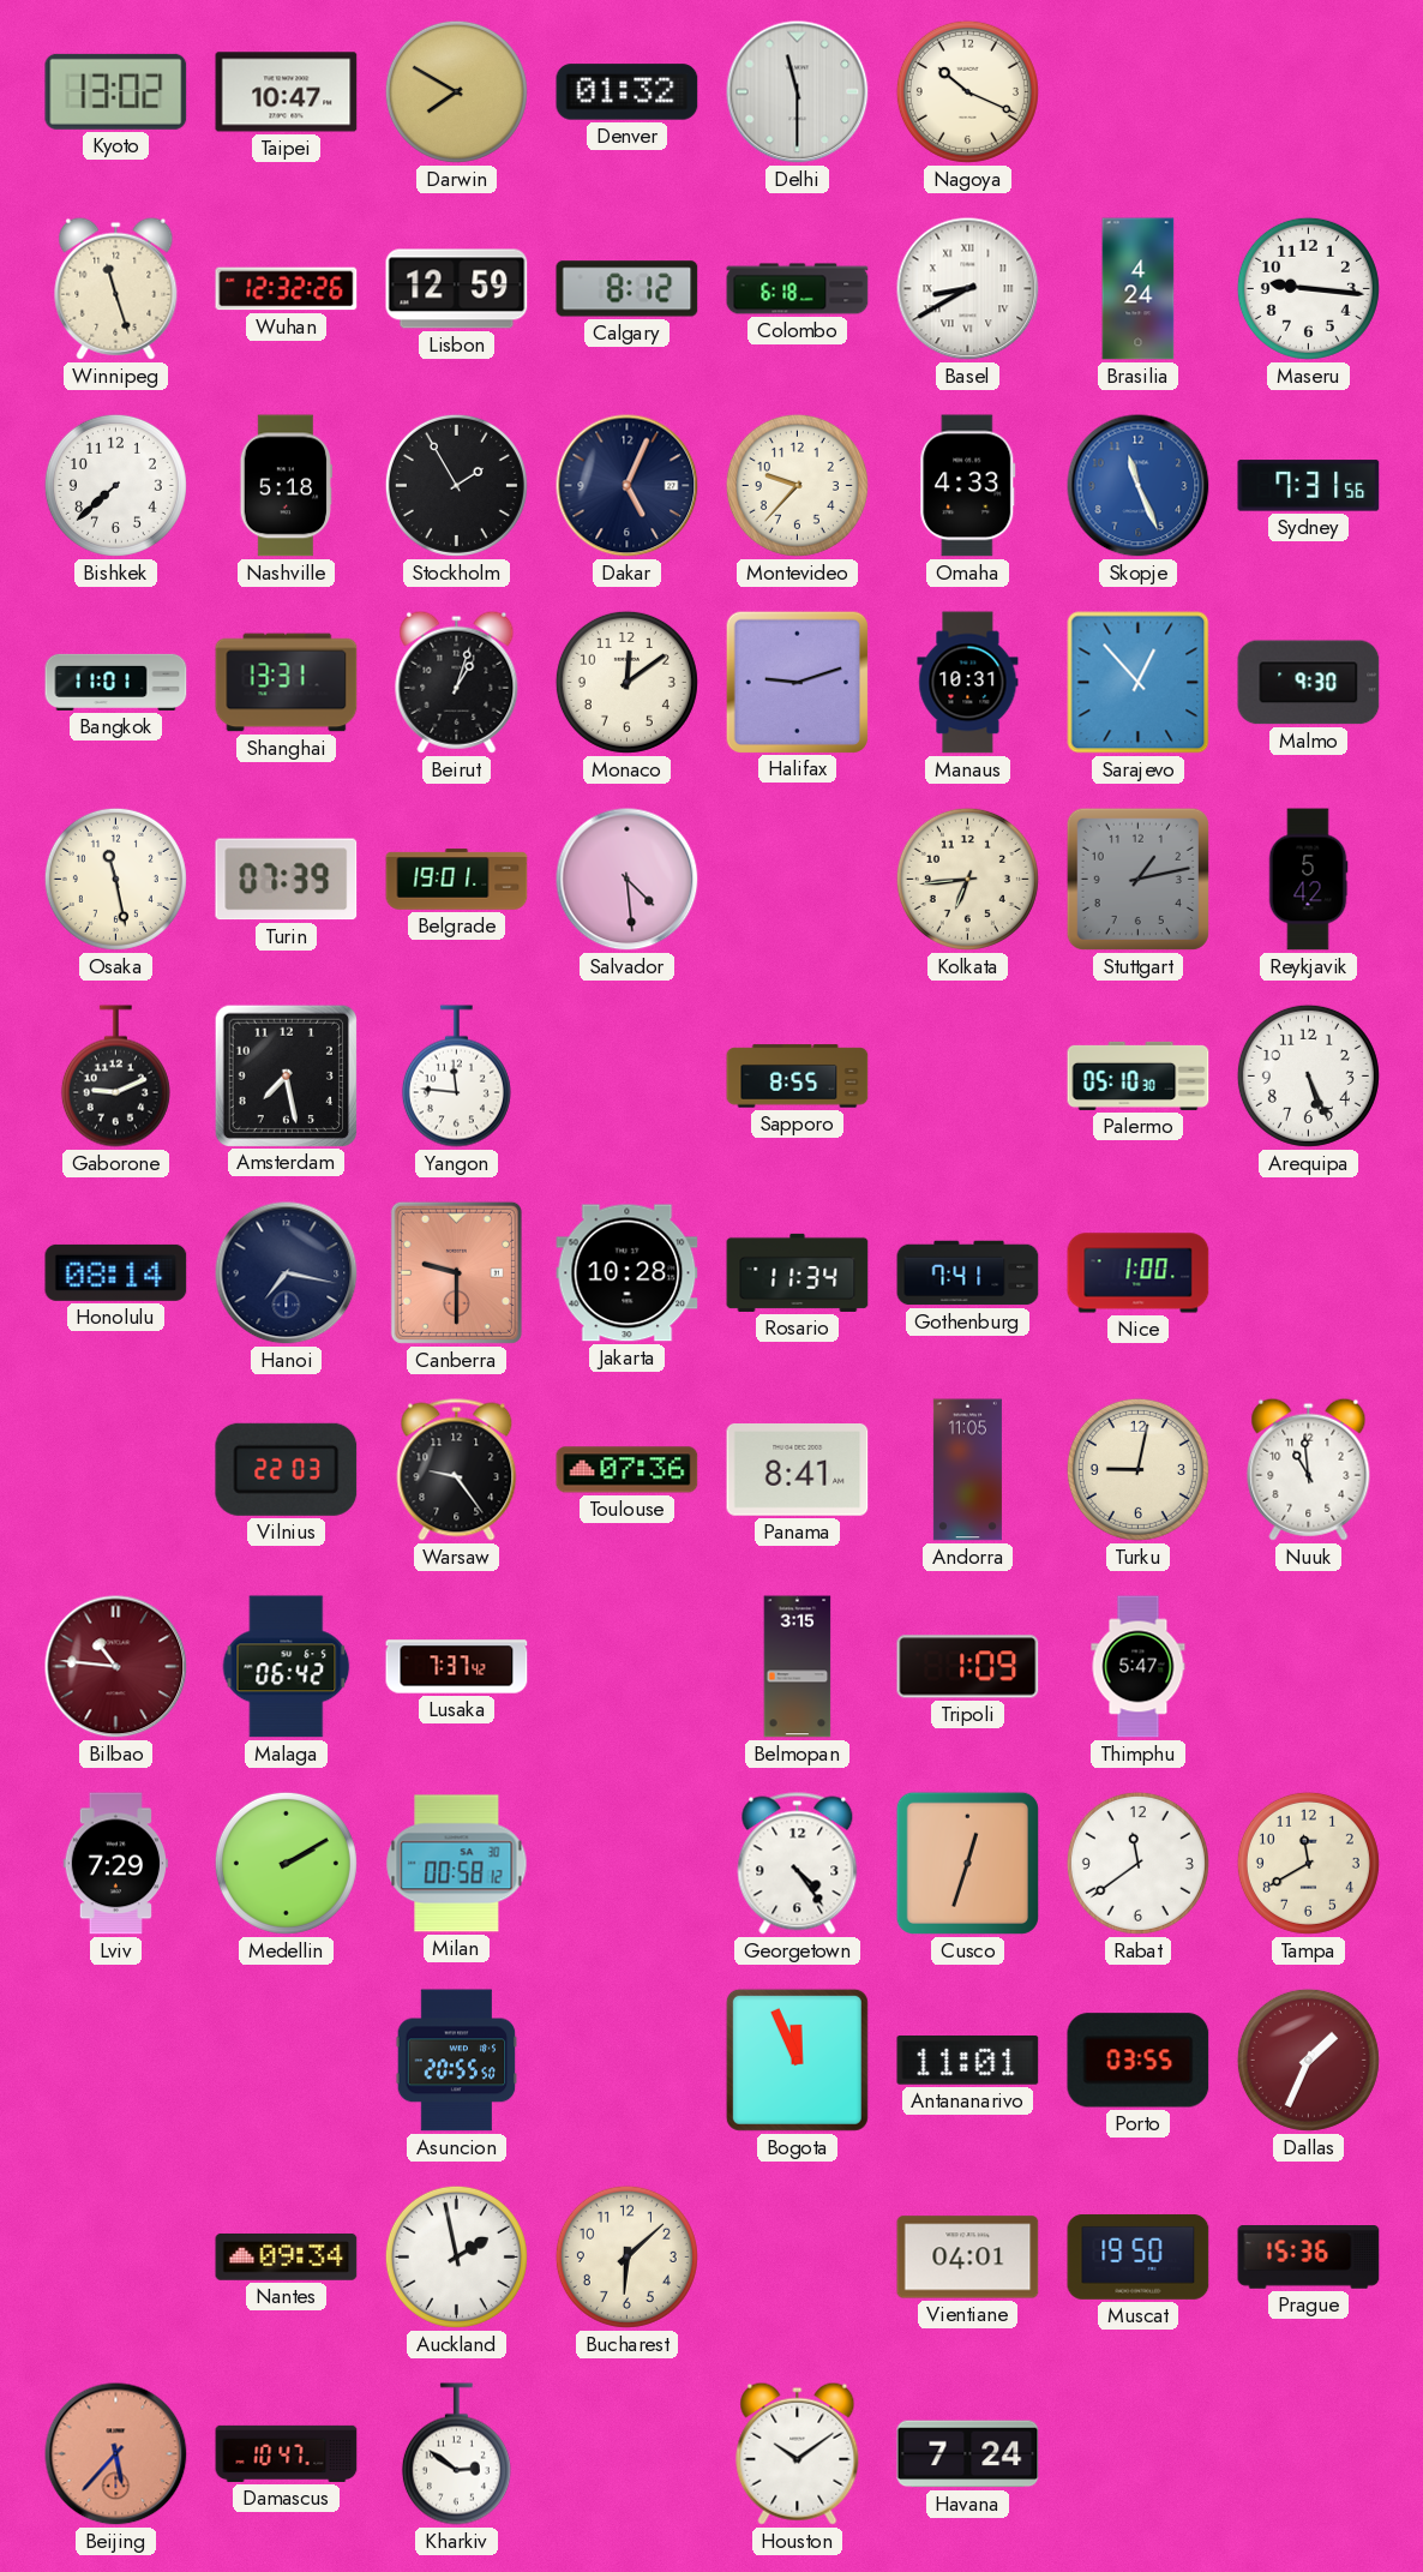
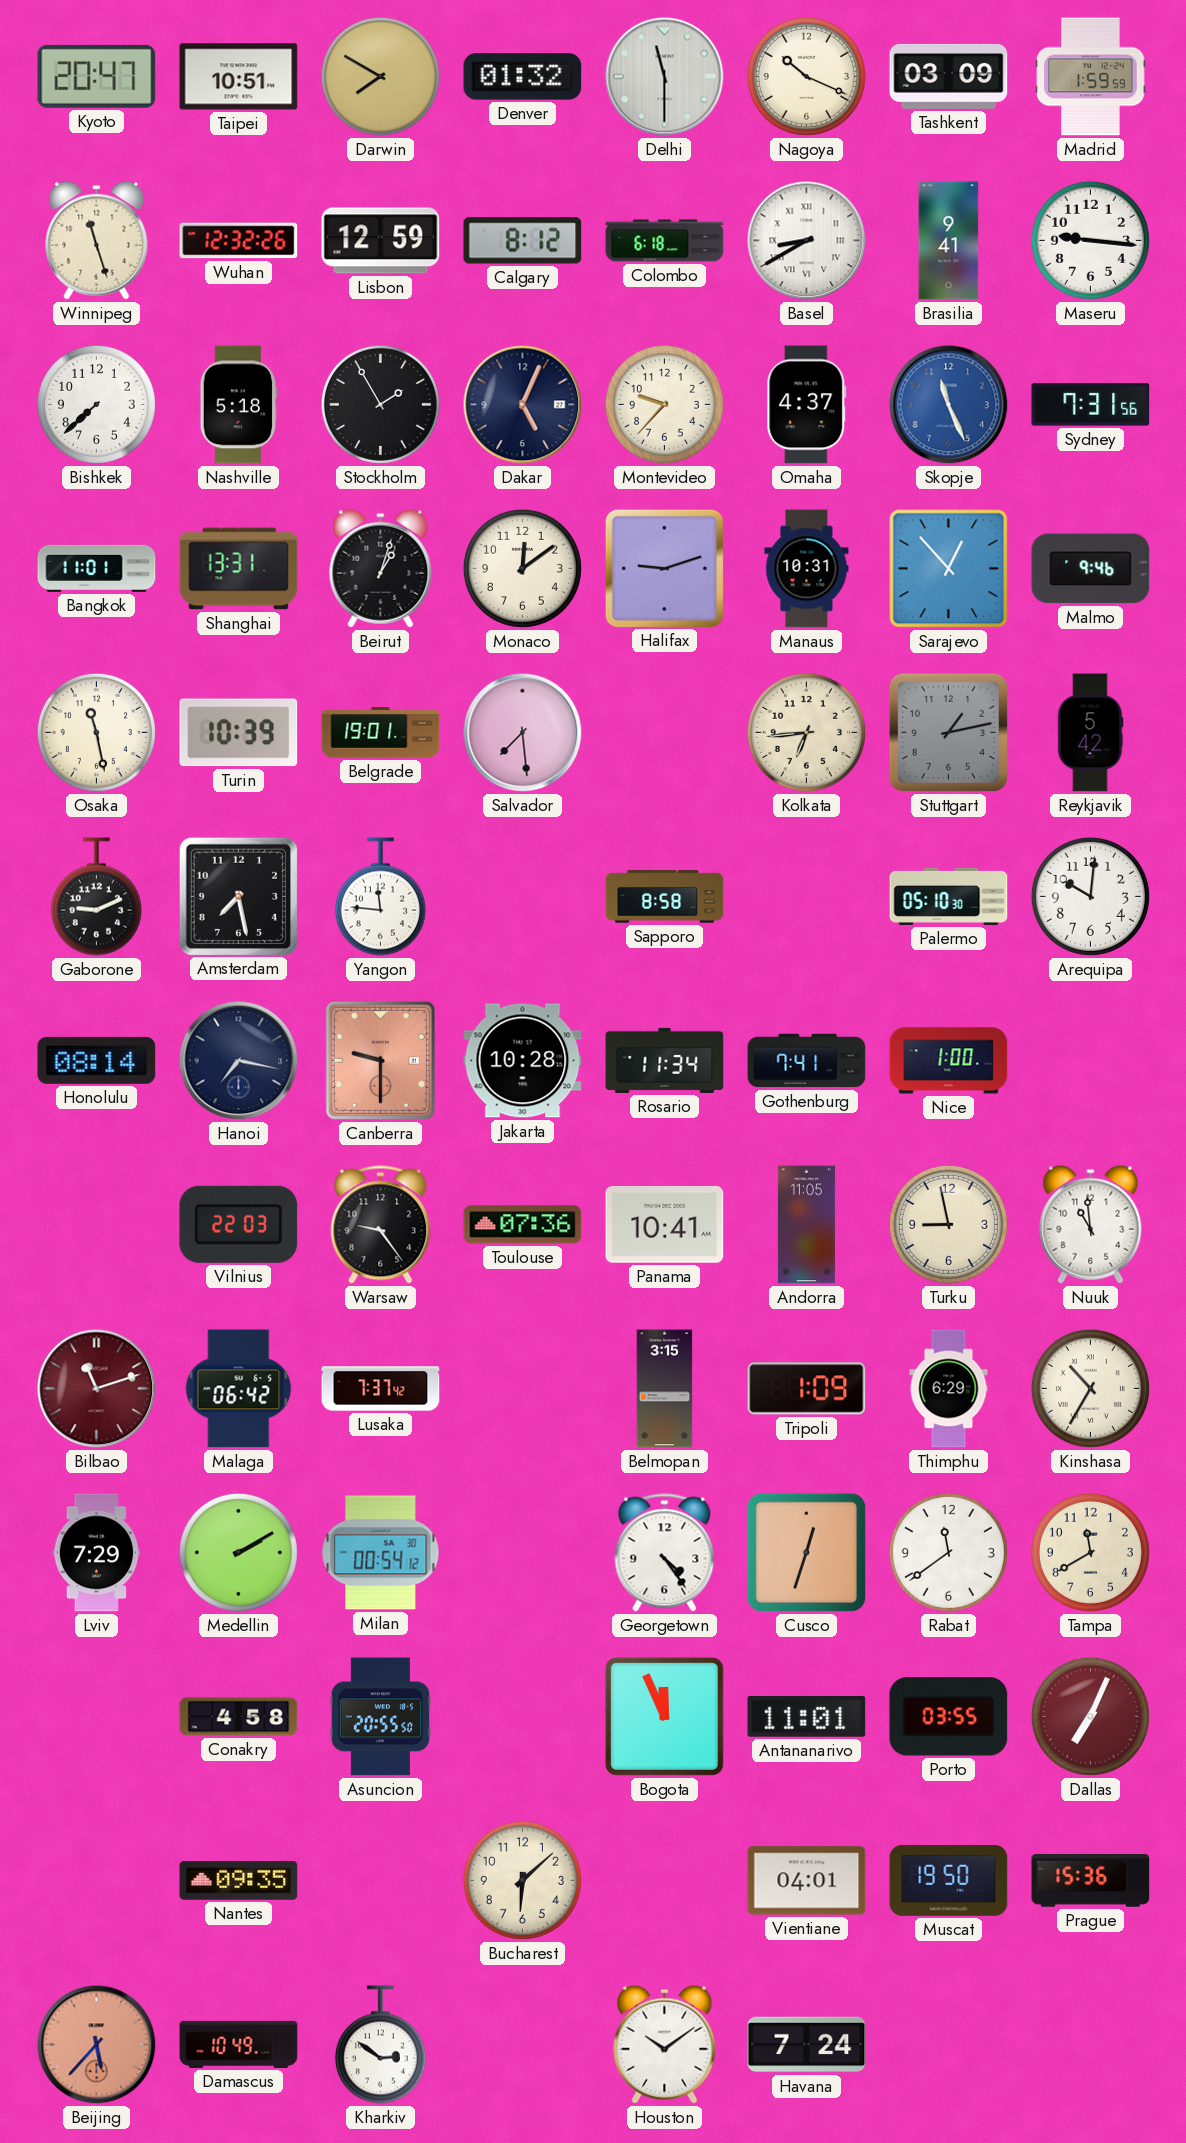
Kyoto: 13:02 -> 20:47 (97, 76)
Taipei: 10:47 -> 10:51 (239, 77)
Tashkent: none -> 03:09 (949, 76)
Madrid: none -> 1:59 (1091, 77)
Brasilia: 4:24 -> 9:41 (949, 241)
Omaha: 4:33 -> 4:37 (807, 405)
Malmo: 9:30 -> 9:46 (1091, 569)
Turin: 07:39 -> 10:39 (239, 733)
Salvador: 4:29 -> 7:29 (523, 733)
Sapporo: 8:55 -> 8:58 (665, 897)
Arequipa: 5:26 -> 10:01 (1090, 896)
Panama: 8:41 -> 10:41 (665, 1225)
Turku: 9:02 -> 8:58 (948, 1224)
Bilbao: 10:46 -> 11:12 (97, 1389)
Thimphu: 5:47 -> 6:29 (949, 1389)
Kinshasa: none -> 10:35 (1090, 1388)
Milan: 00:58 -> 00:54 (381, 1553)
Conakry: none -> 4:58 (239, 1717)
Dallas: 1:34 -> 7:04 (1090, 1716)
Nantes: 09:34 -> 09:35 (239, 1881)
Auckland: 1:58 -> none (456, 2256)
Damascus: 10:47 -> 10:49 (239, 2044)
